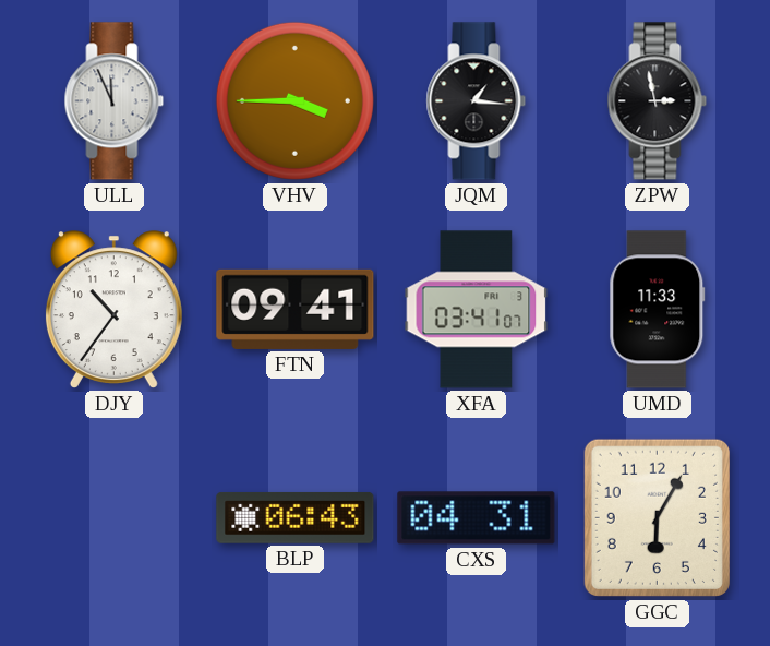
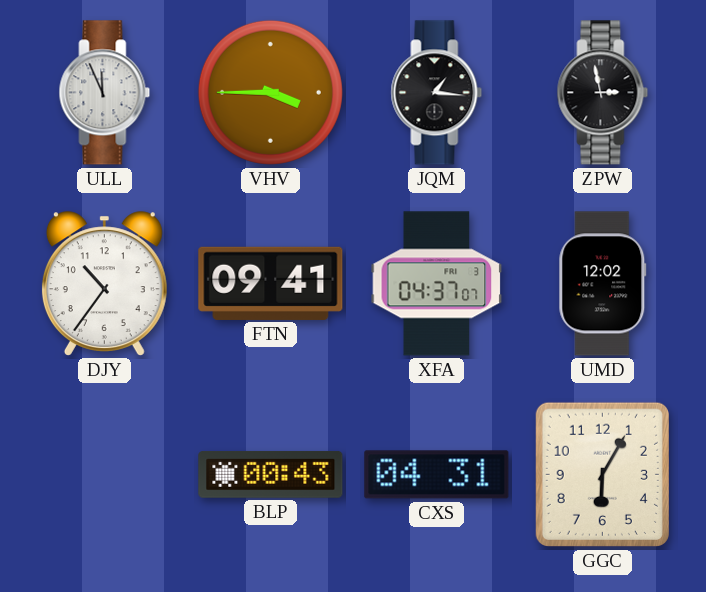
XFA: 03:41 -> 04:37 (437, 284)
UMD: 11:33 -> 12:02 (603, 284)
BLP: 06:43 -> 00:43 (271, 474)
